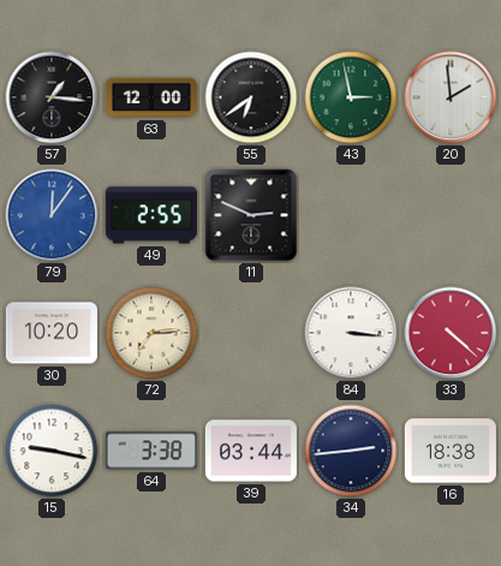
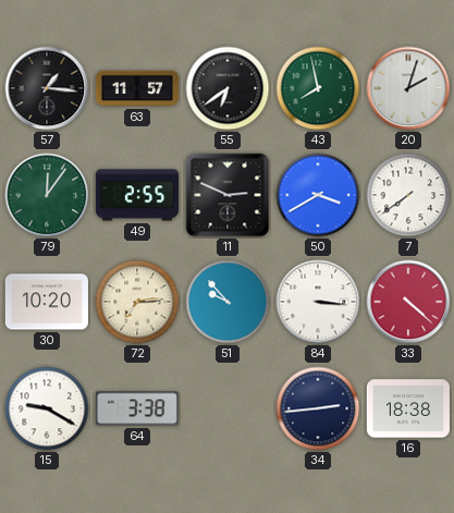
63: 12:00 -> 11:57 (137, 88)
43: 2:58 -> 7:58 (318, 88)
20: 1:59 -> 2:03 (408, 88)
79 dial: blue -> green (47, 195)
50: none -> 3:40 (318, 195)
7: none -> 7:39 (408, 195)
51: none -> 9:53 (228, 302)
15: 9:17 -> 9:20 (47, 408)
39: 03:44 -> none (251, 451)
